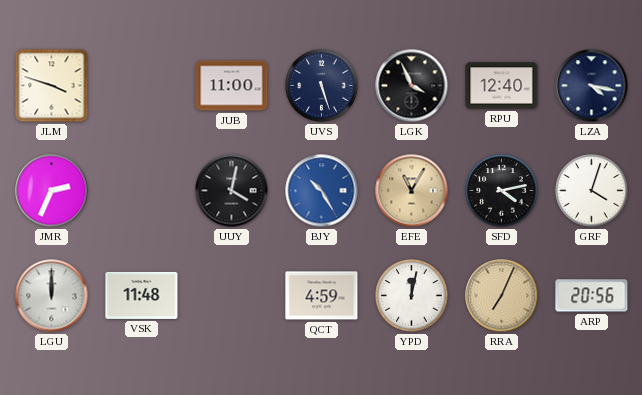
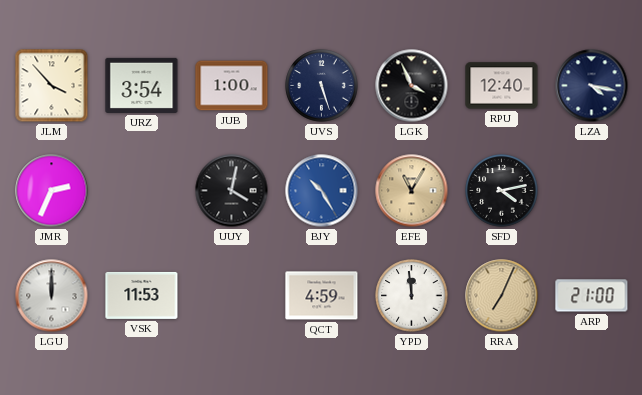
JLM: 3:48 -> 3:53 (52, 86)
URZ: none -> 3:54 (142, 85)
JUB: 11:00 -> 1:00 (232, 86)
GRF: 4:03 -> none (592, 191)
VSK: 11:48 -> 11:53 (142, 295)
YPD: 12:02 -> 11:59 (412, 296)
ARP: 20:56 -> 21:00 (592, 296)
